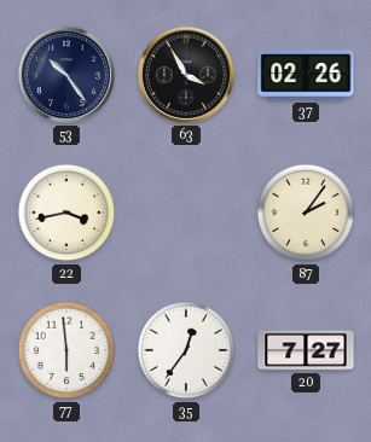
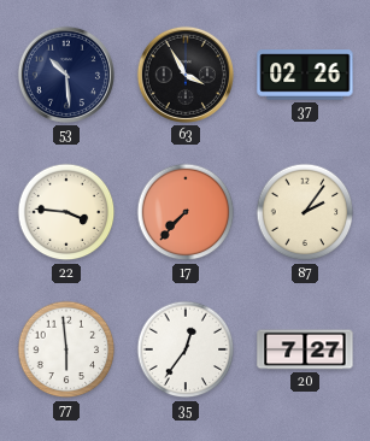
53: 10:24 -> 10:29 (66, 75)
22: 3:43 -> 3:46 (66, 212)
17: none -> 7:37 (186, 212)
